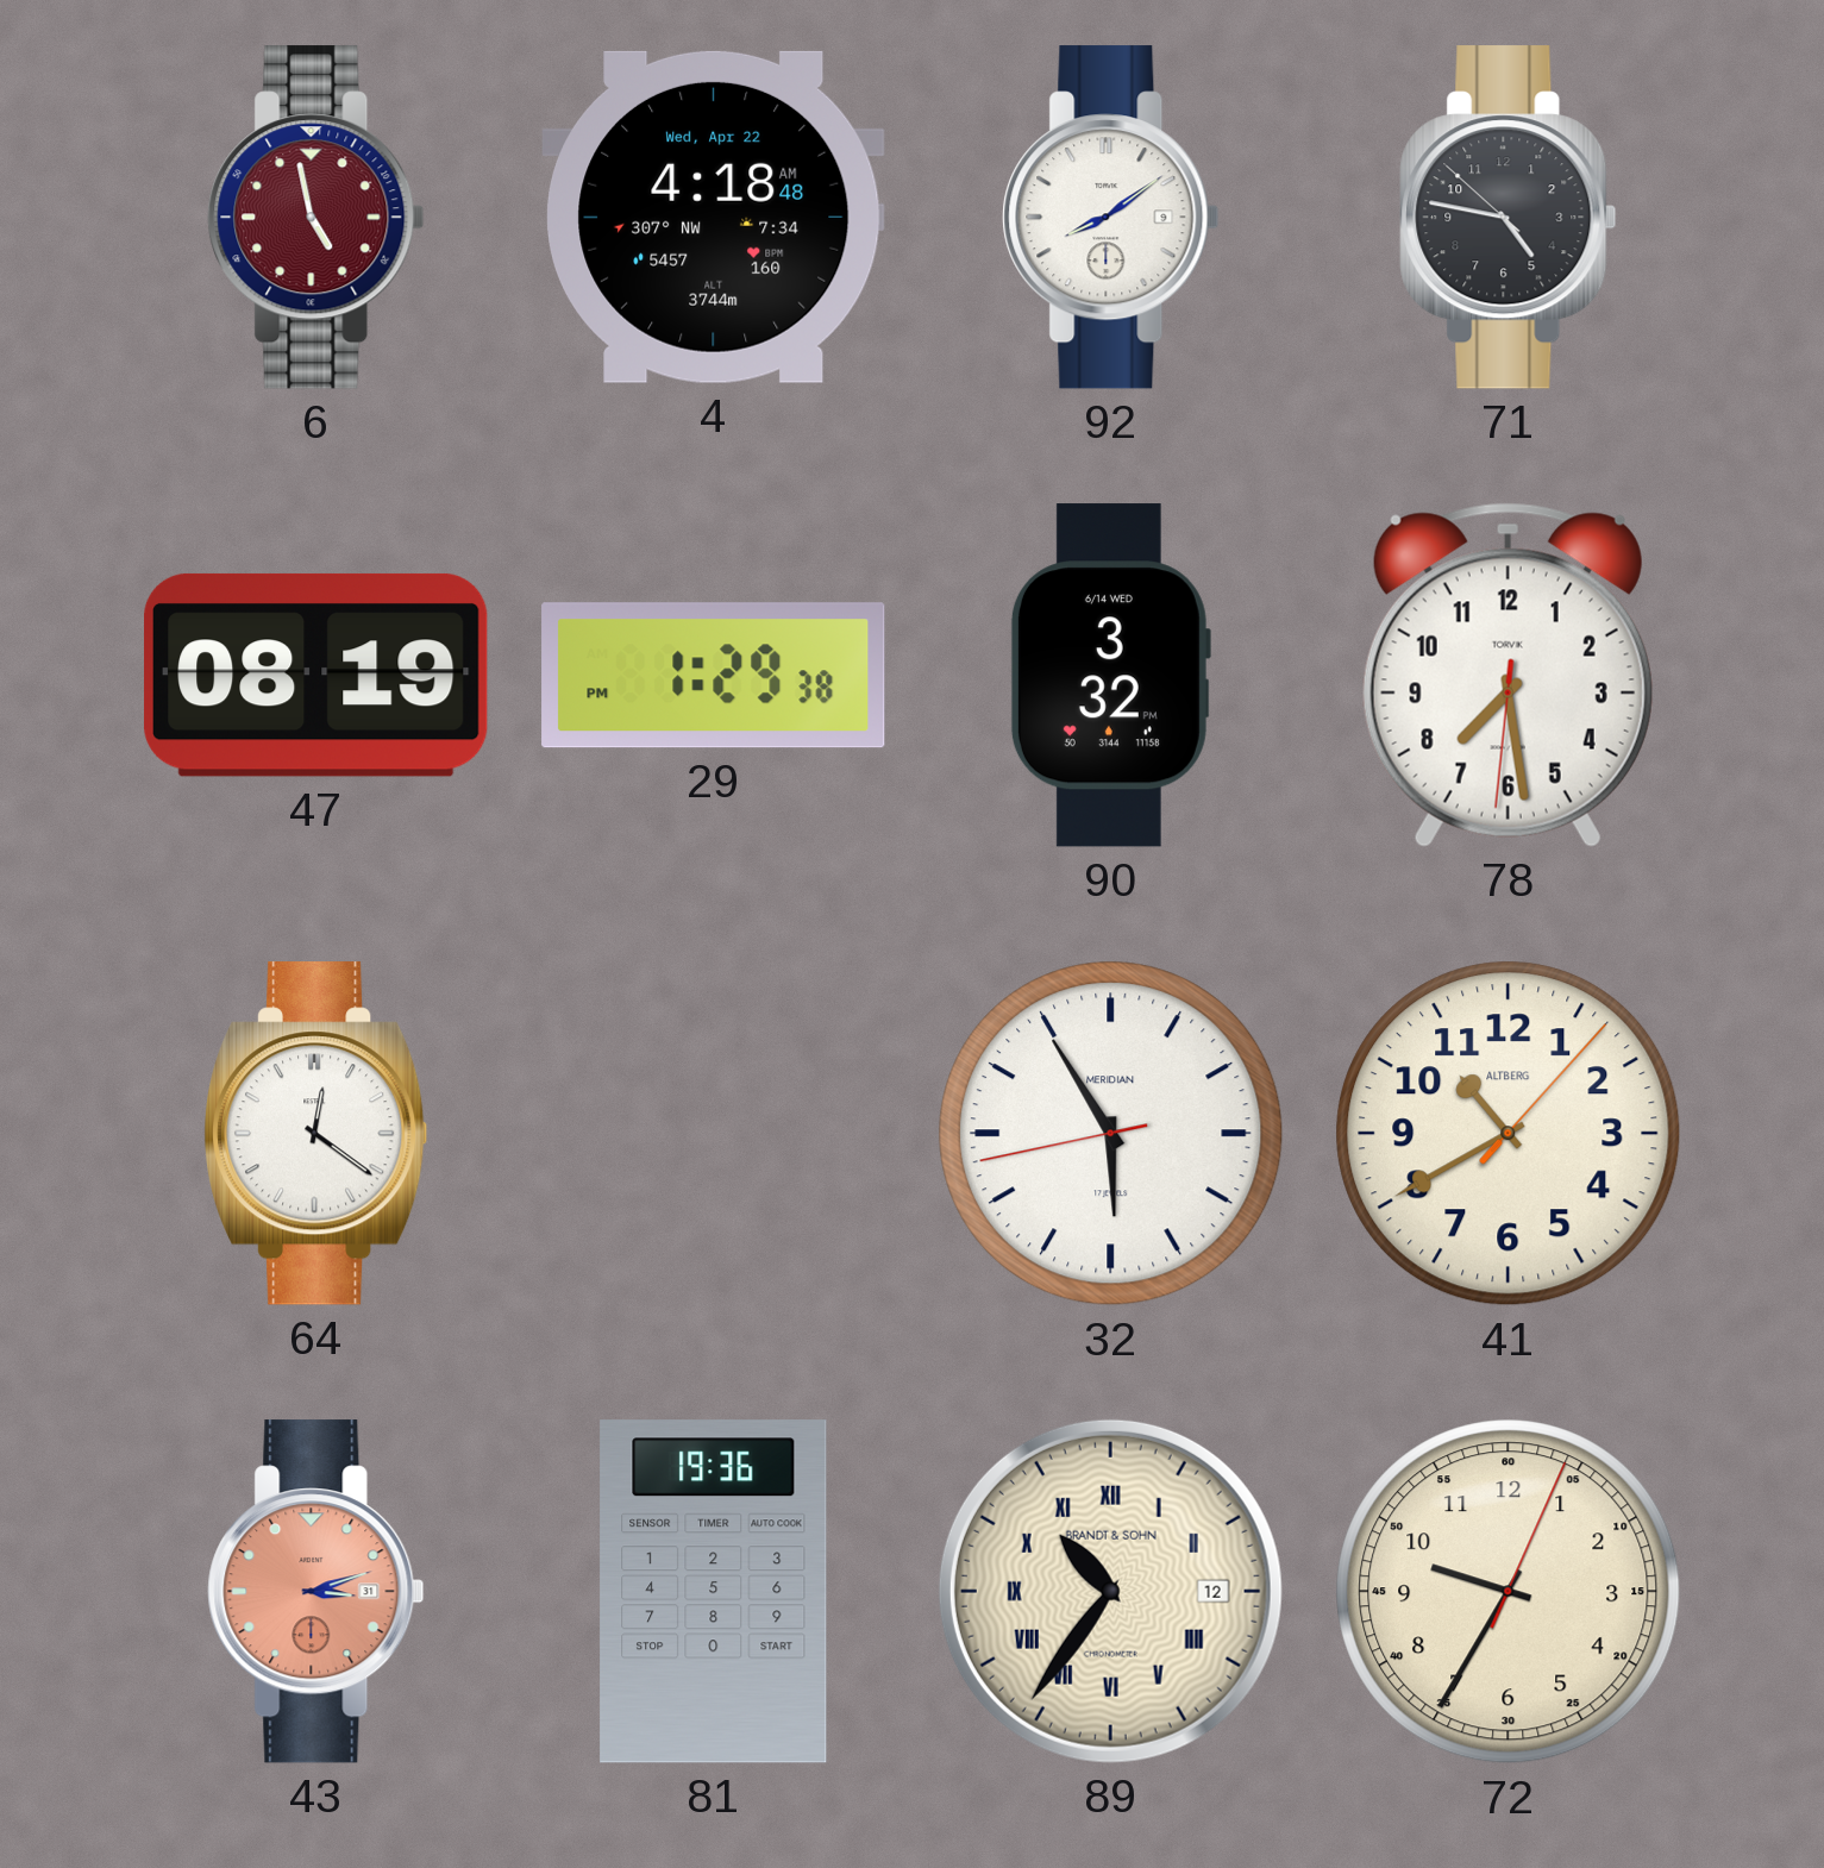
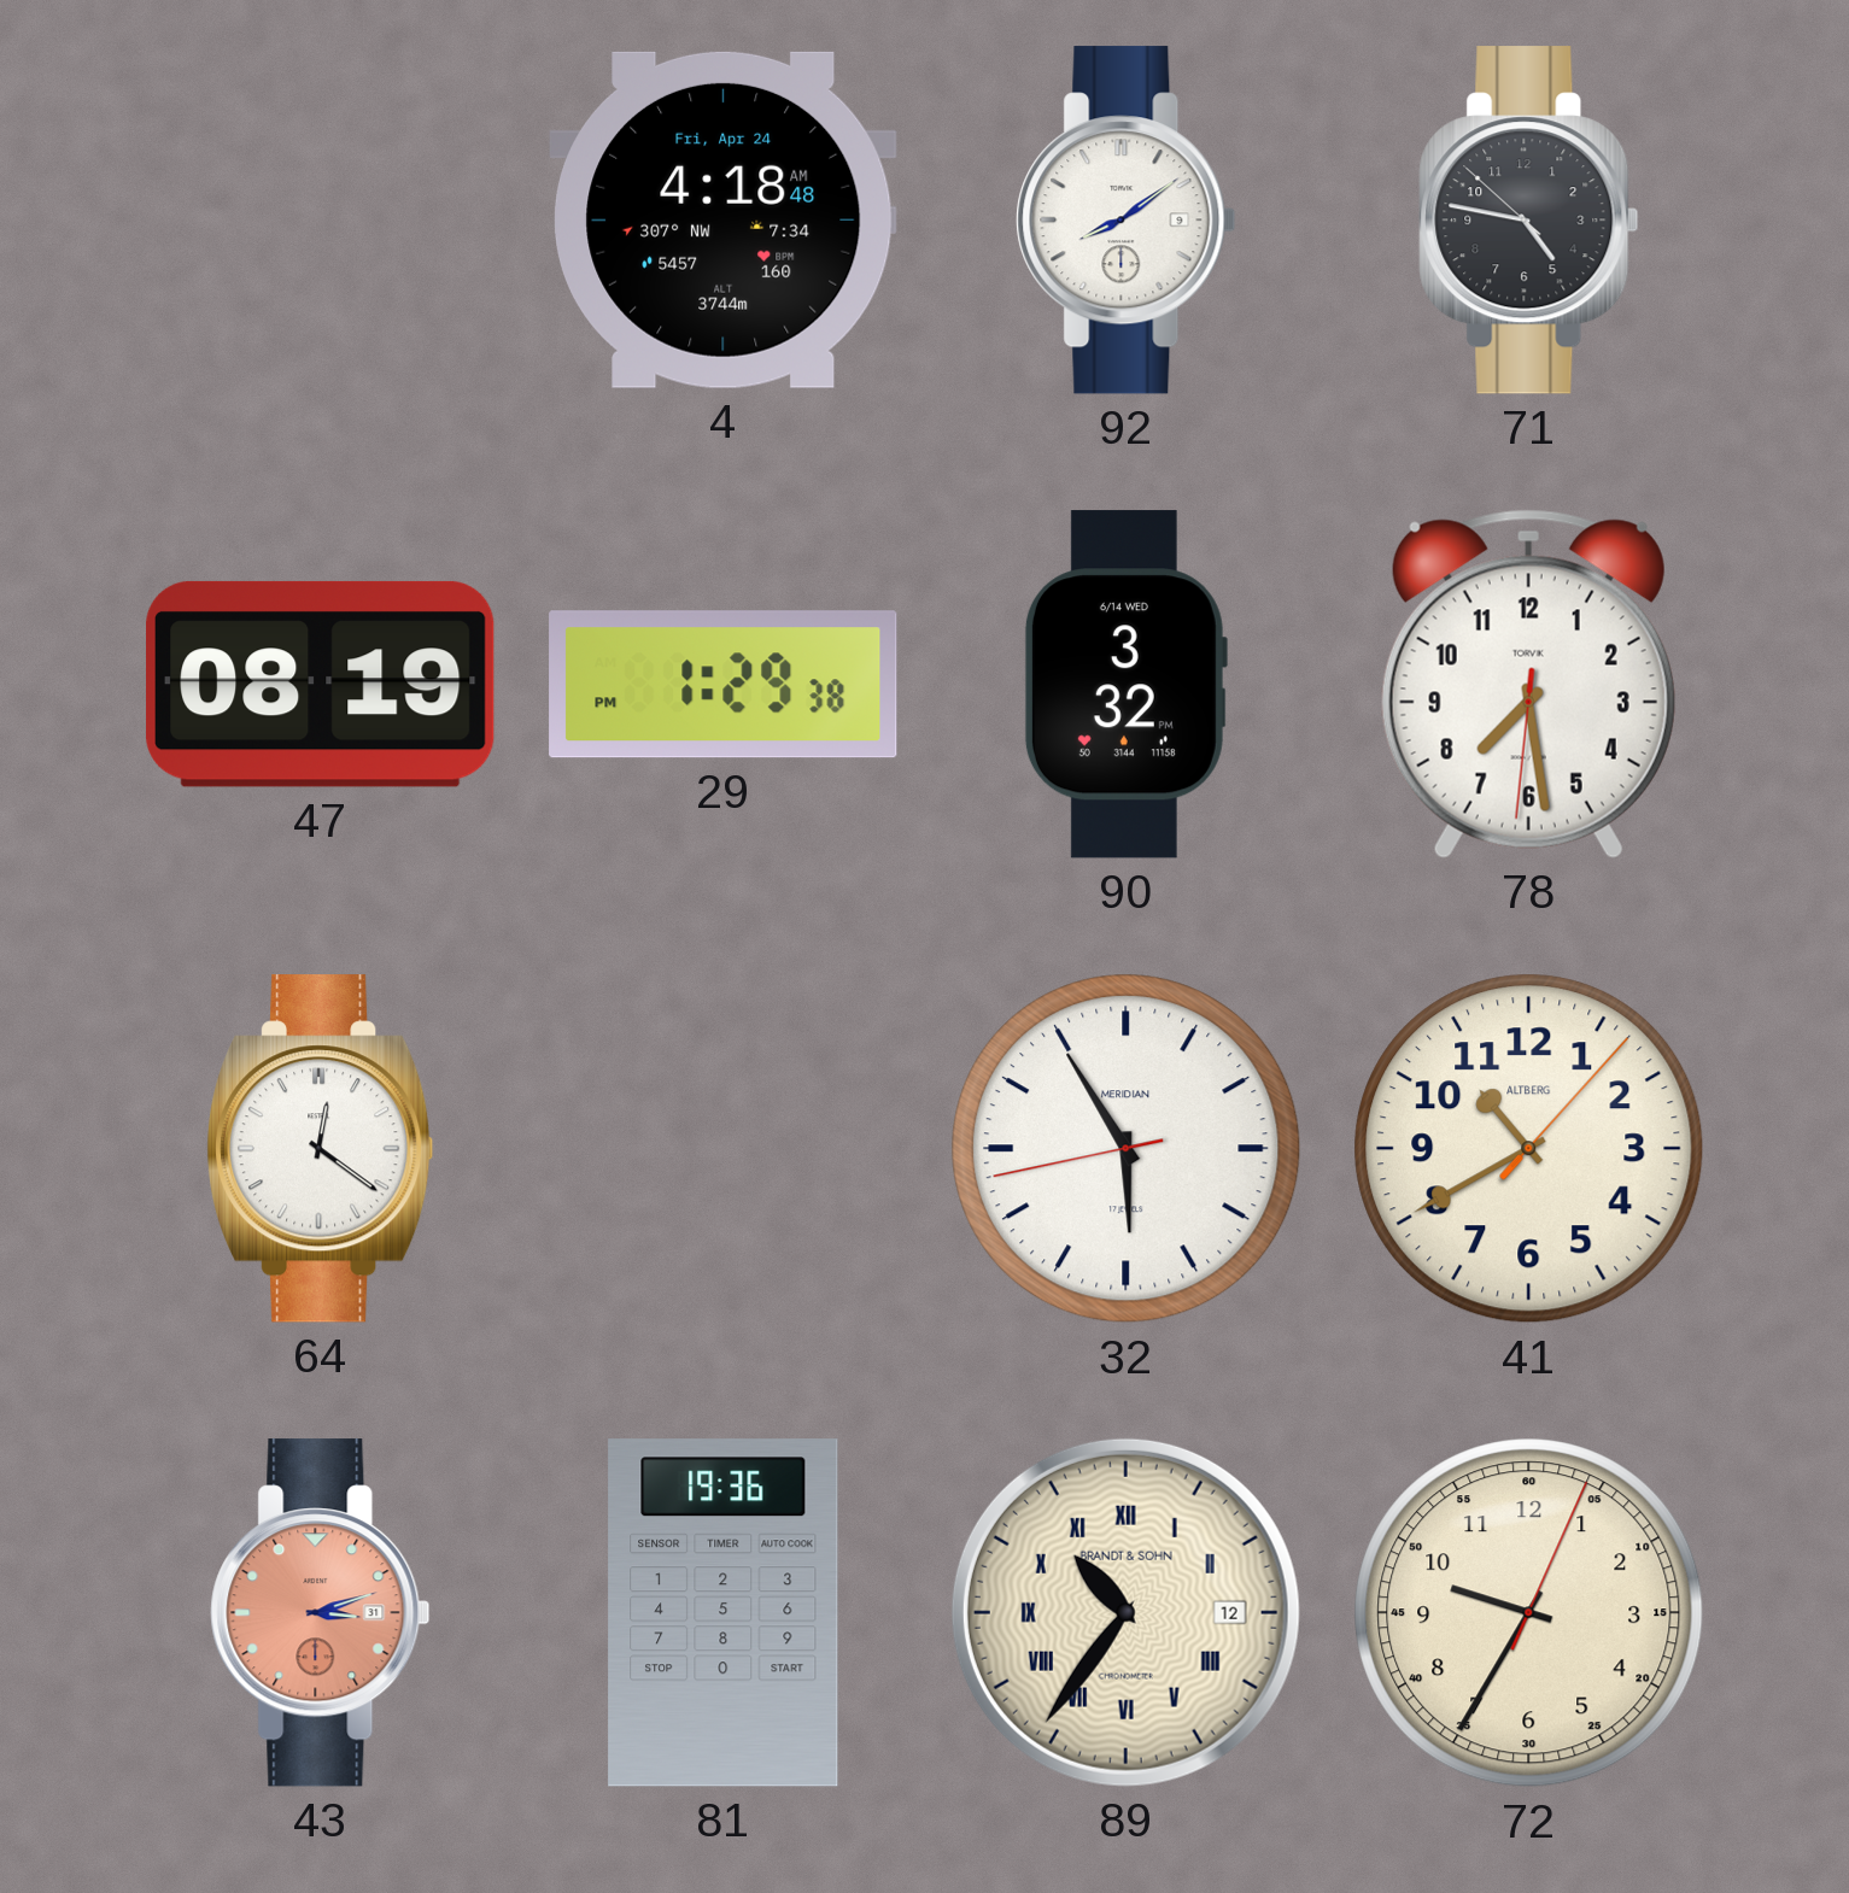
6: 4:58 -> none (316, 218)
4 date: Wed, Apr 22 -> Fri, Apr 24 (724, 219)
